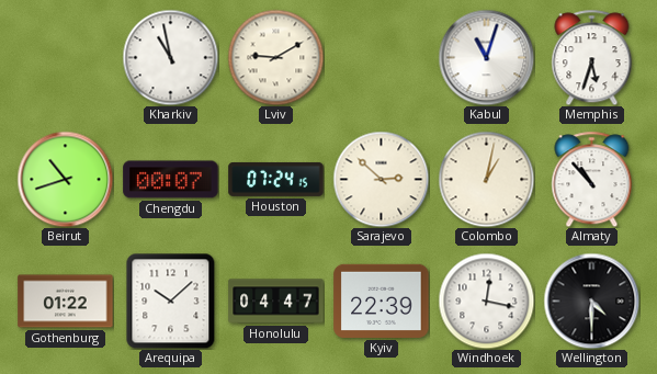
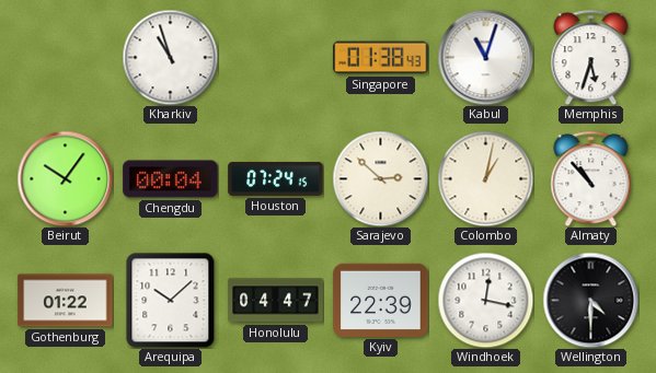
Kharkiv: 10:58 -> 10:57 (170, 57)
Lviv: 9:10 -> none (275, 57)
Singapore: none -> 01:38 (381, 58)
Beirut: 10:42 -> 10:06 (65, 178)
Chengdu: 00:07 -> 00:04 (171, 179)
